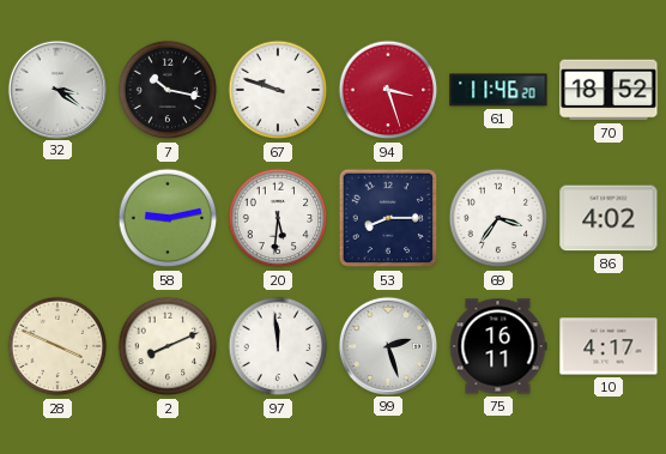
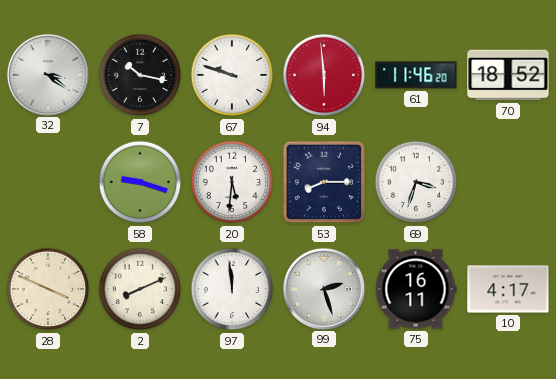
94: 3:27 -> 5:59 (324, 75)
58: 9:13 -> 9:18 (140, 182)
69: 3:36 -> 3:33 (416, 182)
86: 4:02 -> none (609, 218)
